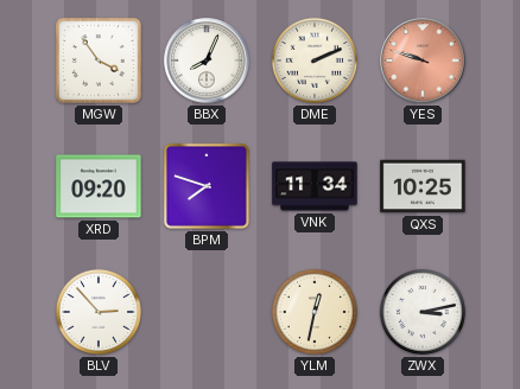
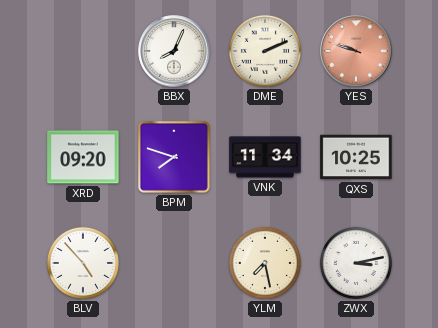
MGW: 3:54 -> none (99, 60)
BLV: 2:53 -> 4:53 (83, 263)
YLM: 12:32 -> 7:28 (265, 263)
